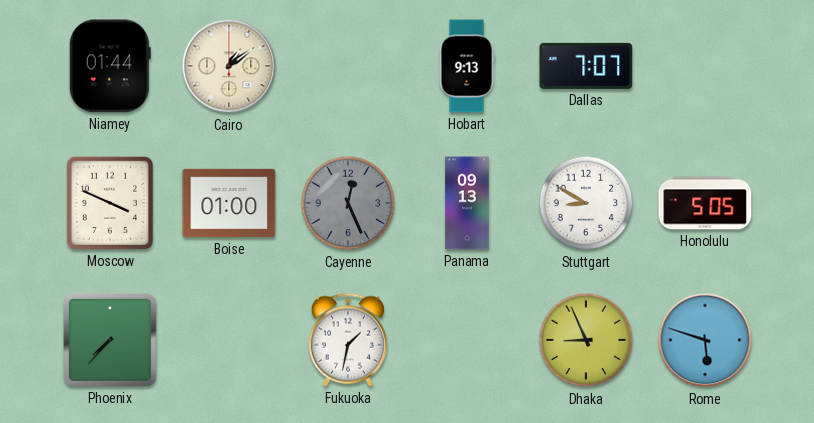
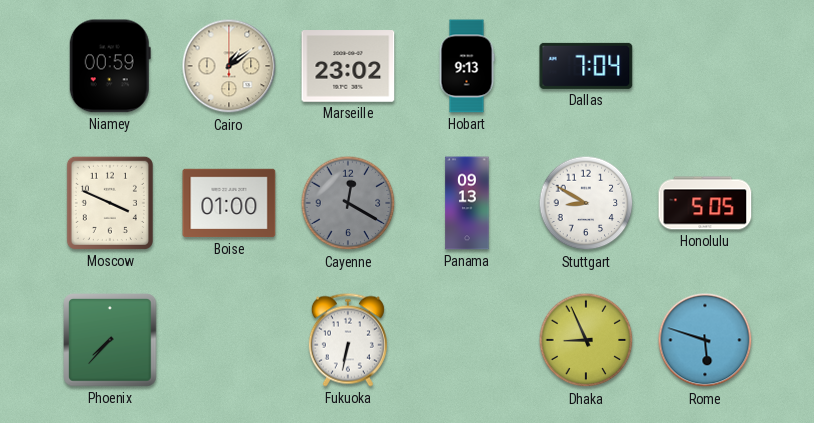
Niamey: 01:44 -> 00:59 (110, 66)
Marseille: none -> 23:02 (348, 66)
Dallas: 7:07 -> 7:04 (586, 66)
Cayenne: 12:26 -> 12:20 (348, 203)
Fukuoka: 1:32 -> 6:32 (348, 340)
